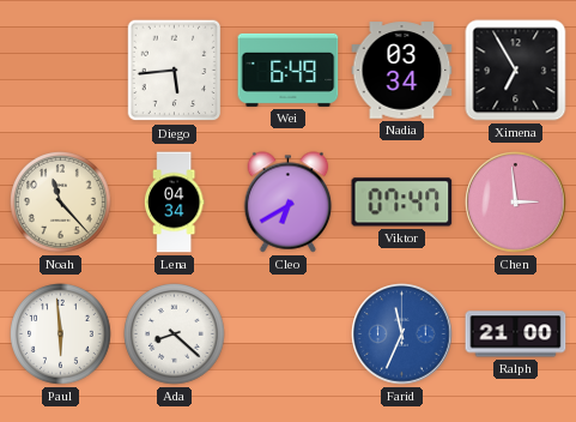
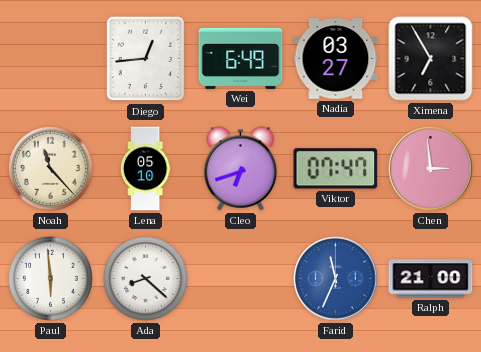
Diego: 5:44 -> 12:44 (146, 59)
Nadia: 03:34 -> 03:27 (336, 59)
Lena: 04:34 -> 05:10 (145, 169)
Cleo: 6:40 -> 6:42 (241, 169)
